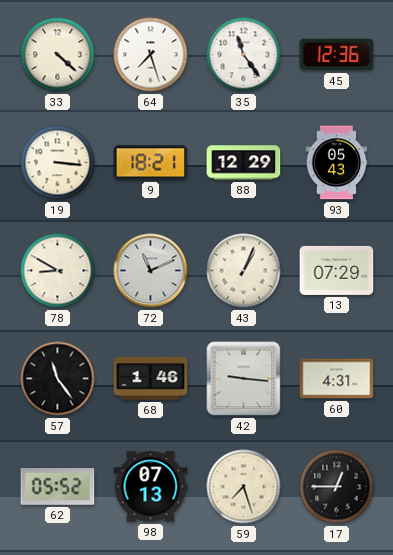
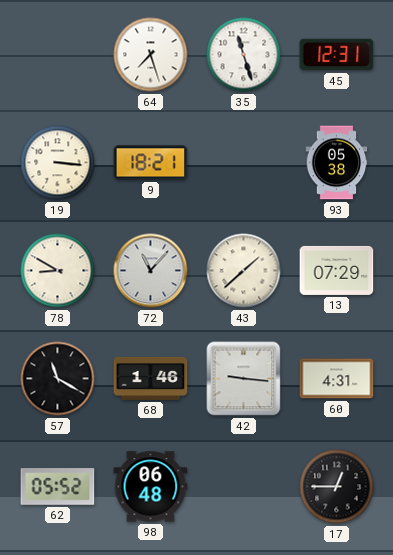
33: 4:22 -> none (58, 55)
35: 11:24 -> 11:27 (244, 55)
45: 12:36 -> 12:31 (337, 55)
88: 12:29 -> none (244, 163)
93: 05:43 -> 05:38 (337, 163)
72: 11:11 -> 11:07 (151, 271)
43: 1:04 -> 1:38 (244, 271)
57: 11:24 -> 11:20 (58, 379)
98: 07:13 -> 06:48 (151, 487)
59: 7:27 -> none (244, 487)
